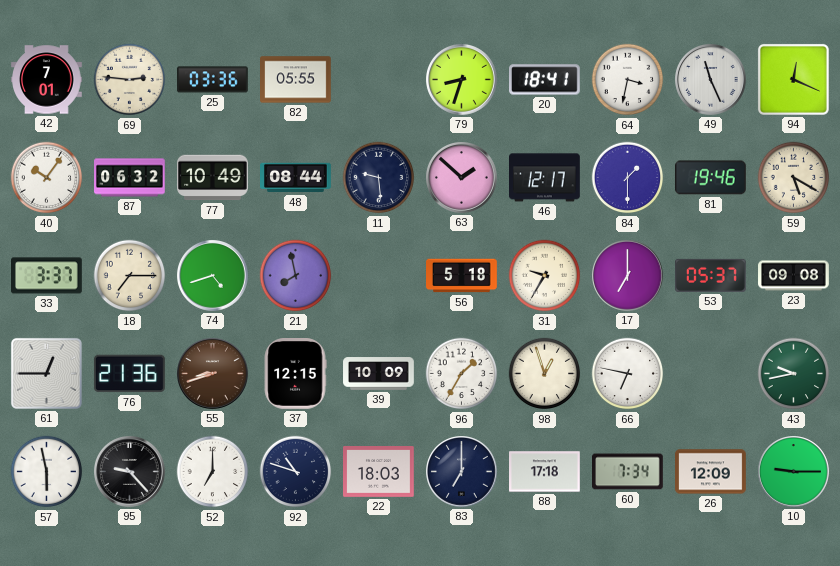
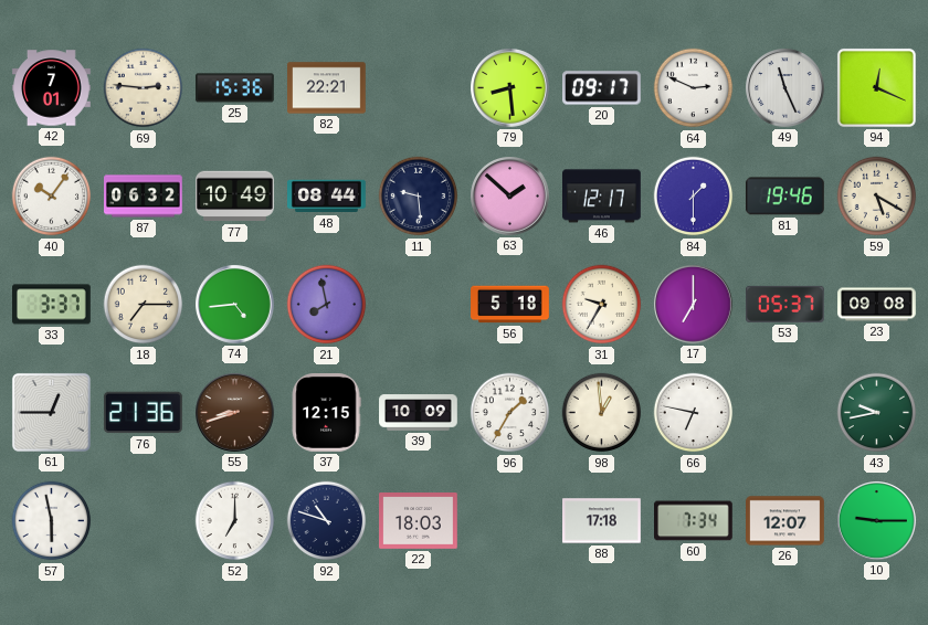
25: 03:36 -> 15:36 (235, 88)
82: 05:55 -> 22:21 (327, 88)
79: 8:33 -> 8:29 (510, 88)
20: 18:41 -> 09:17 (602, 88)
64: 3:32 -> 2:49 (694, 88)
74: 4:42 -> 4:44 (235, 305)
98: 12:57 -> 12:59 (602, 413)
95: 9:23 -> none (130, 472)
83: 7:00 -> none (462, 472)
26: 12:09 -> 12:07 (785, 521)
